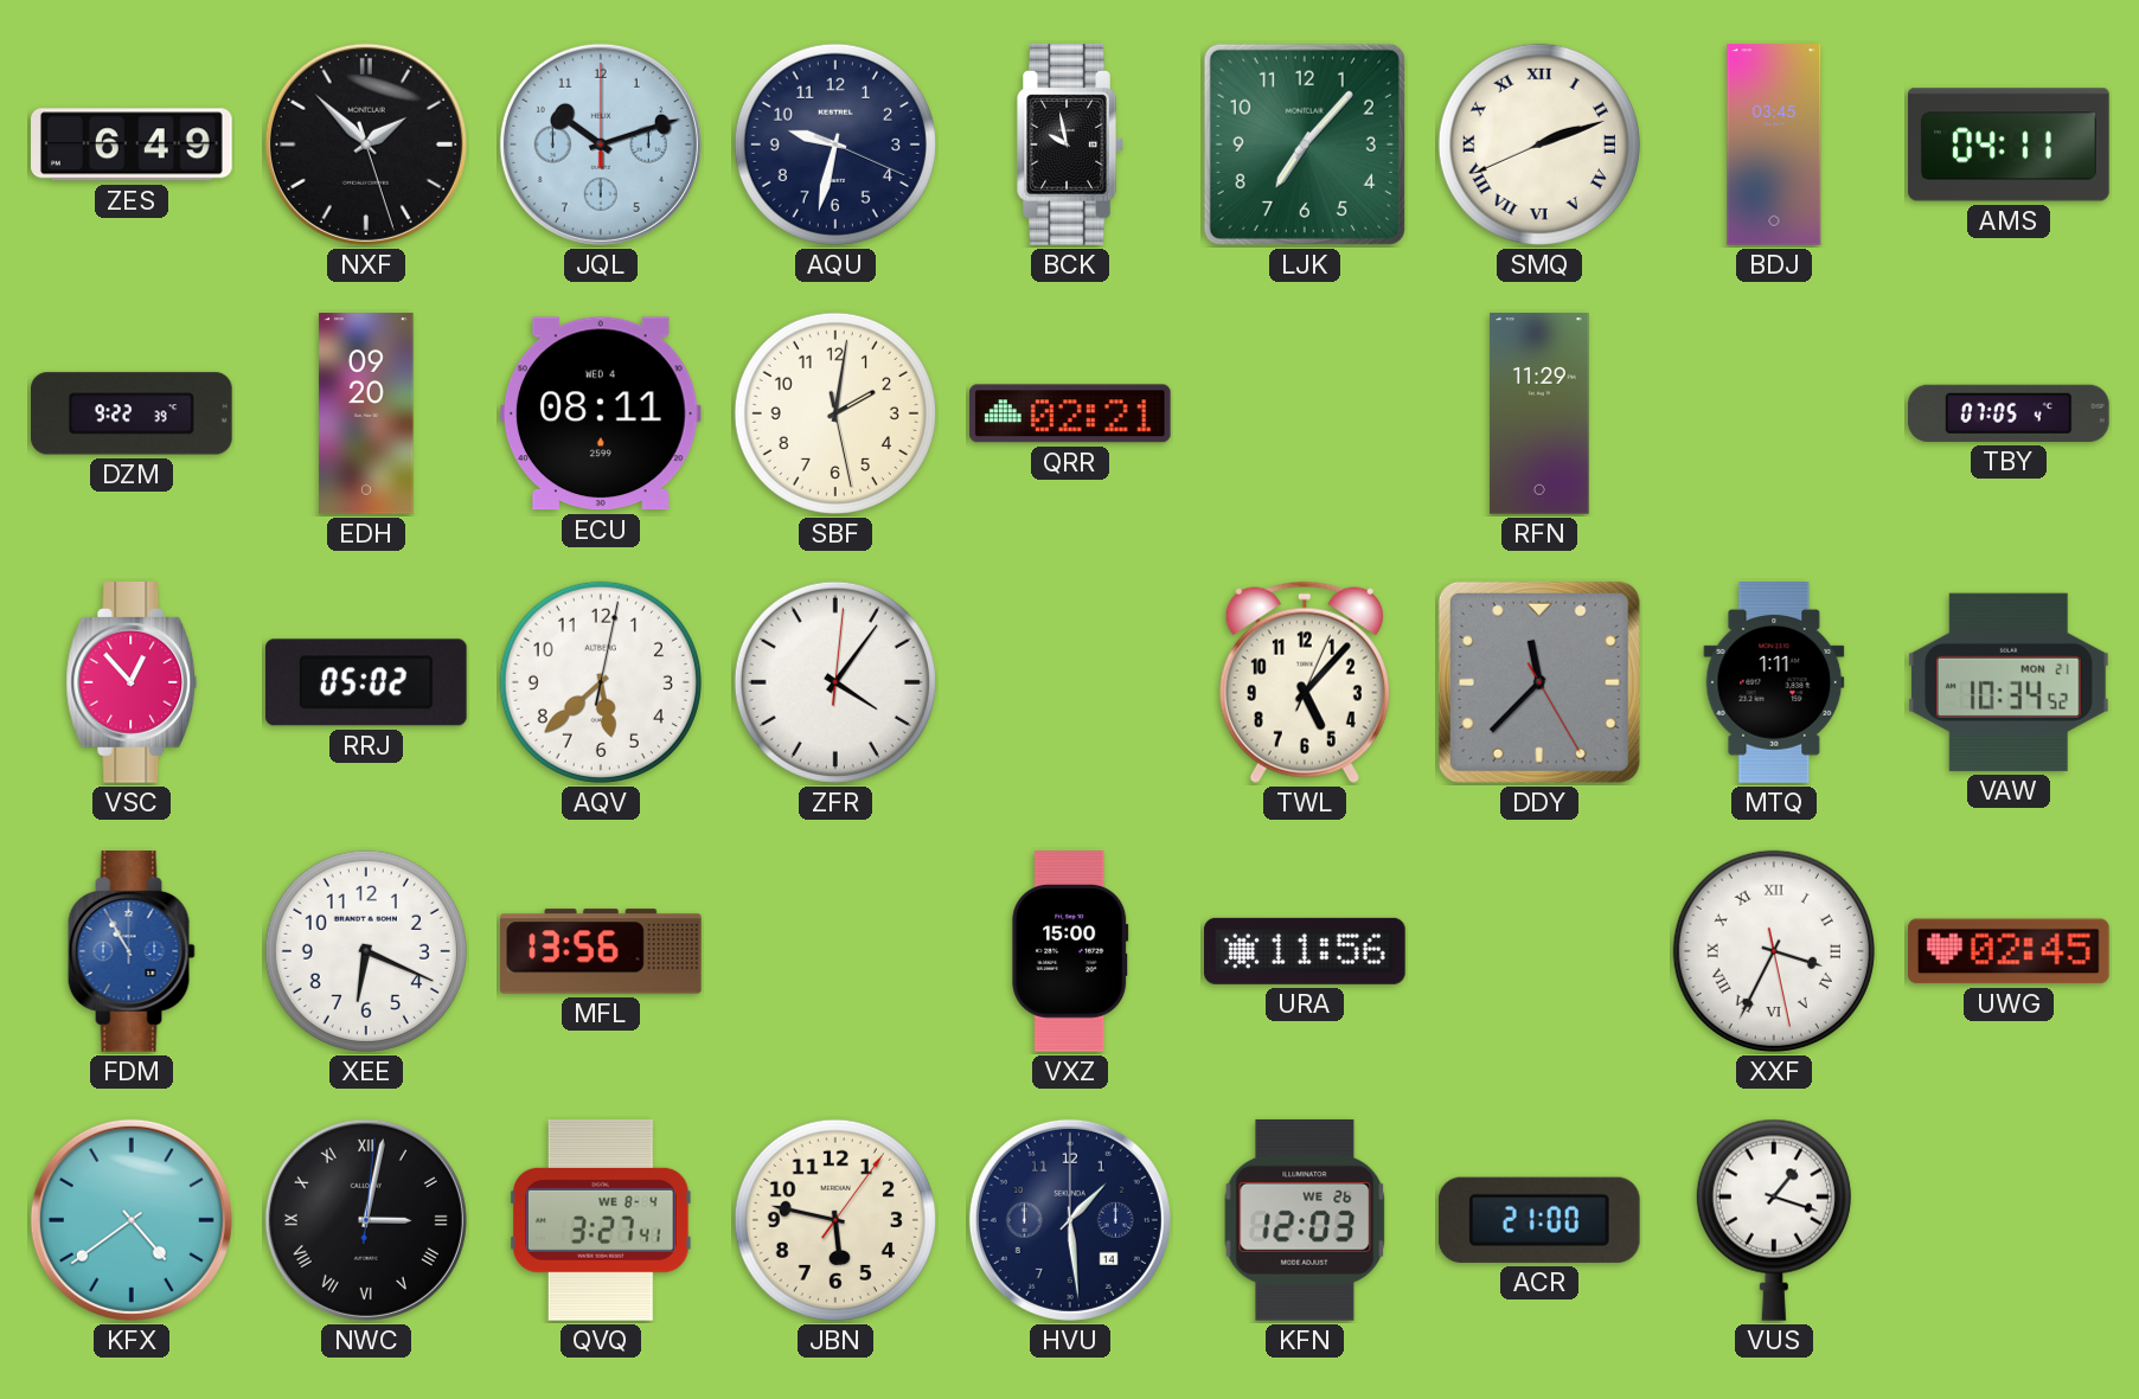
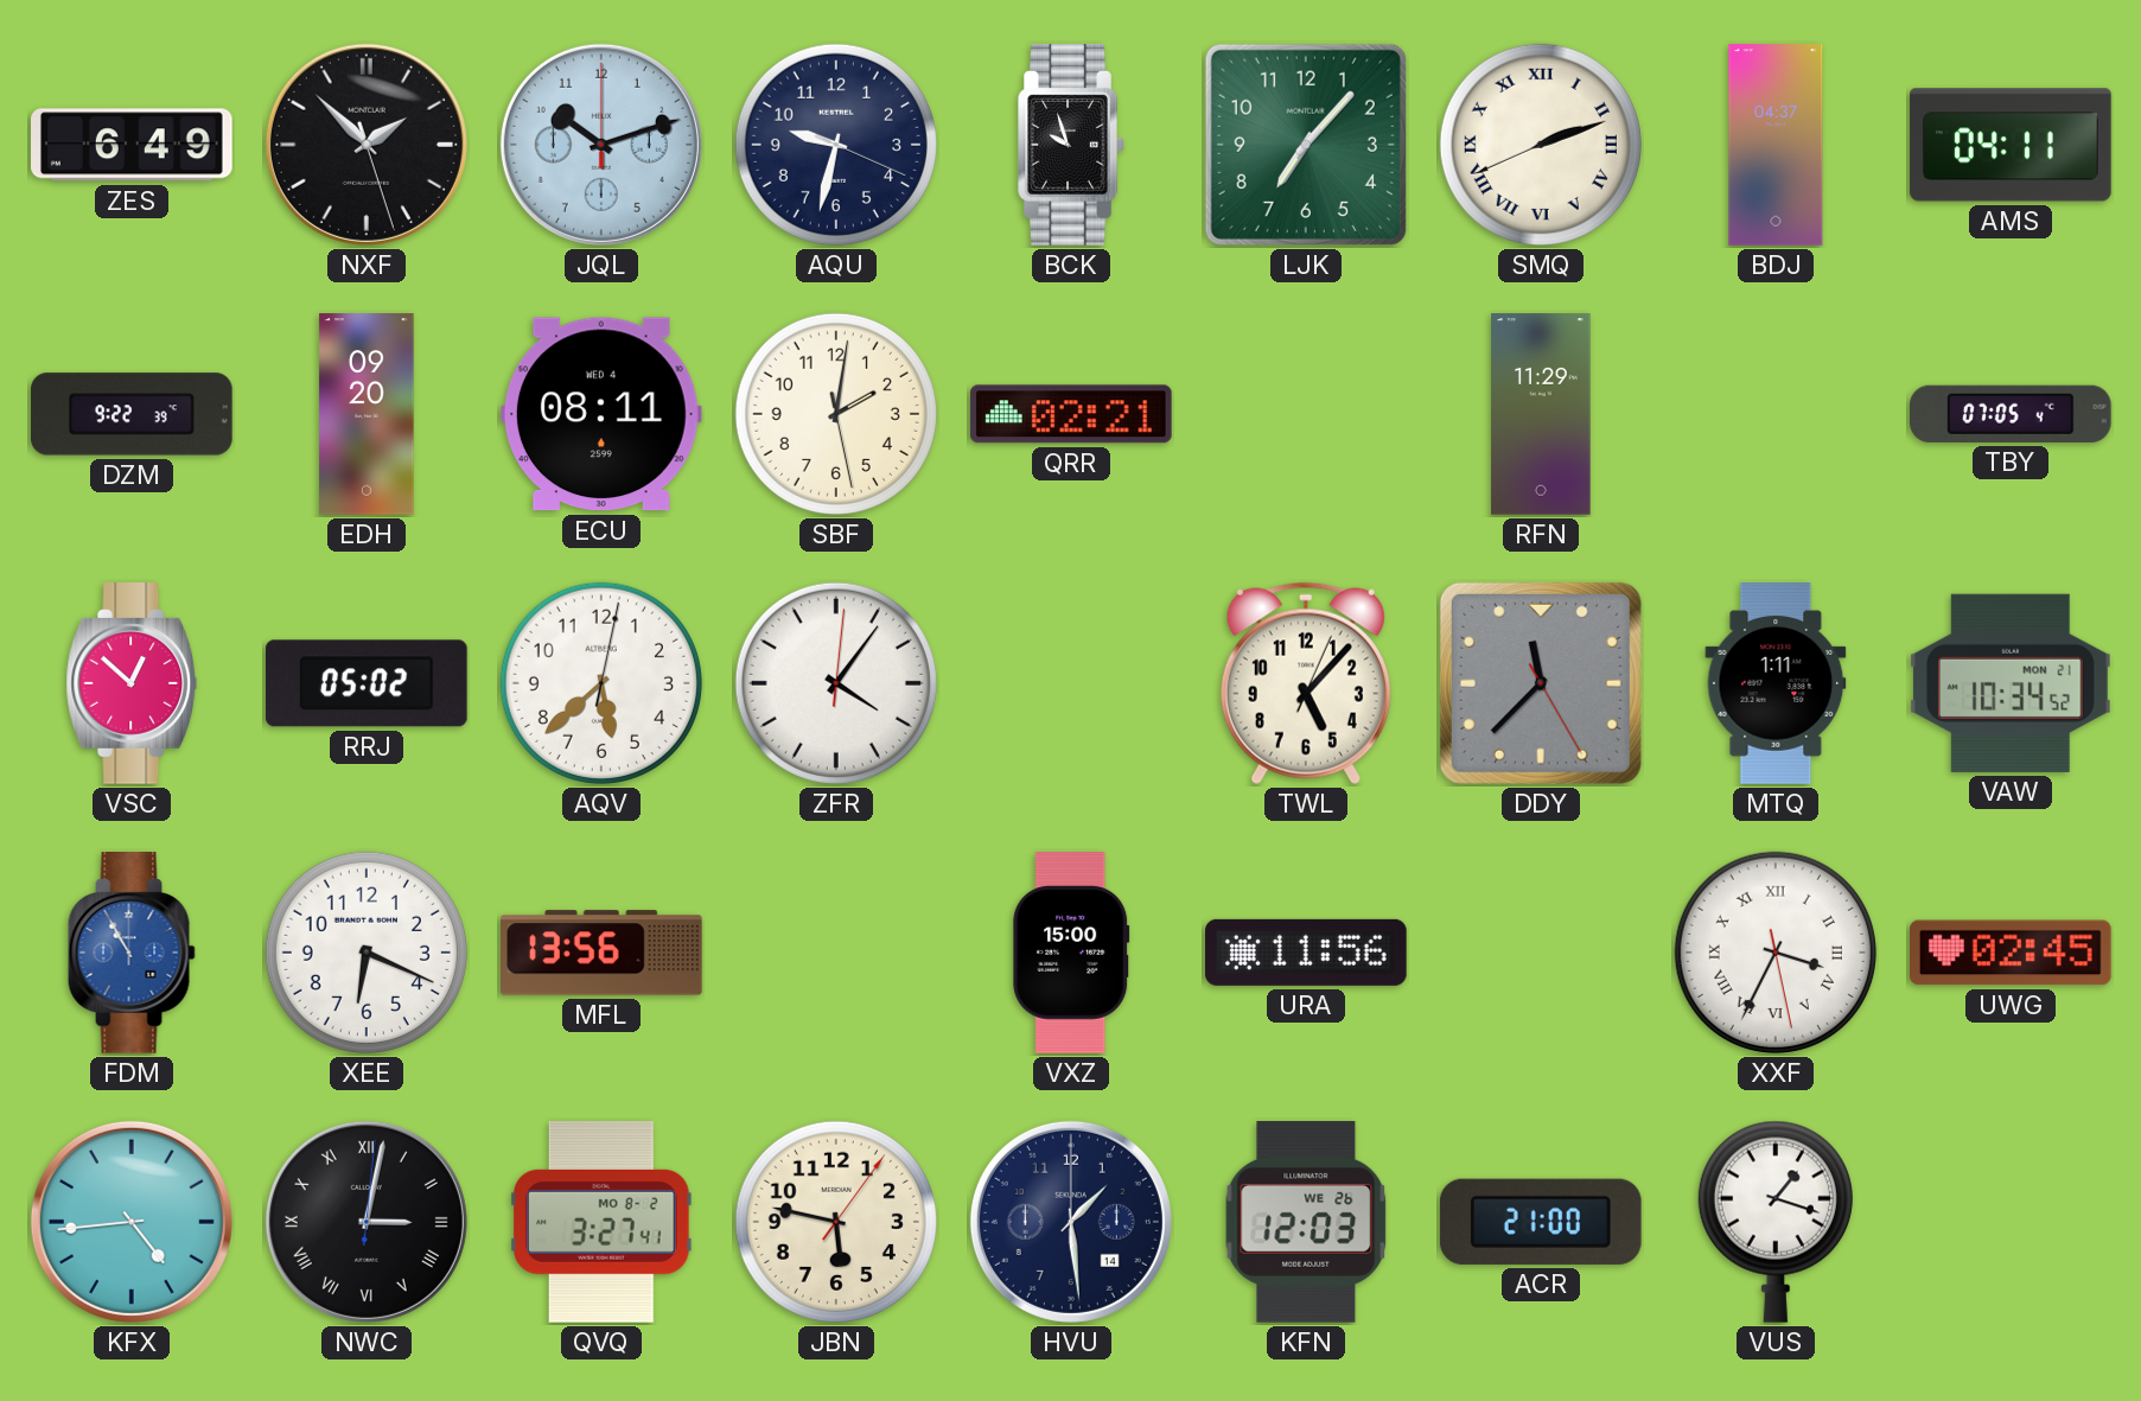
BCK: 9:58 -> 9:57 (1071, 146)
BDJ: 03:45 -> 04:37 (1776, 145)
VSC: 12:53 -> 12:52 (132, 684)
KFX: 4:39 -> 4:44 (132, 1222)
QVQ date: WE 8-4 -> MO 8-2 (603, 1222)
